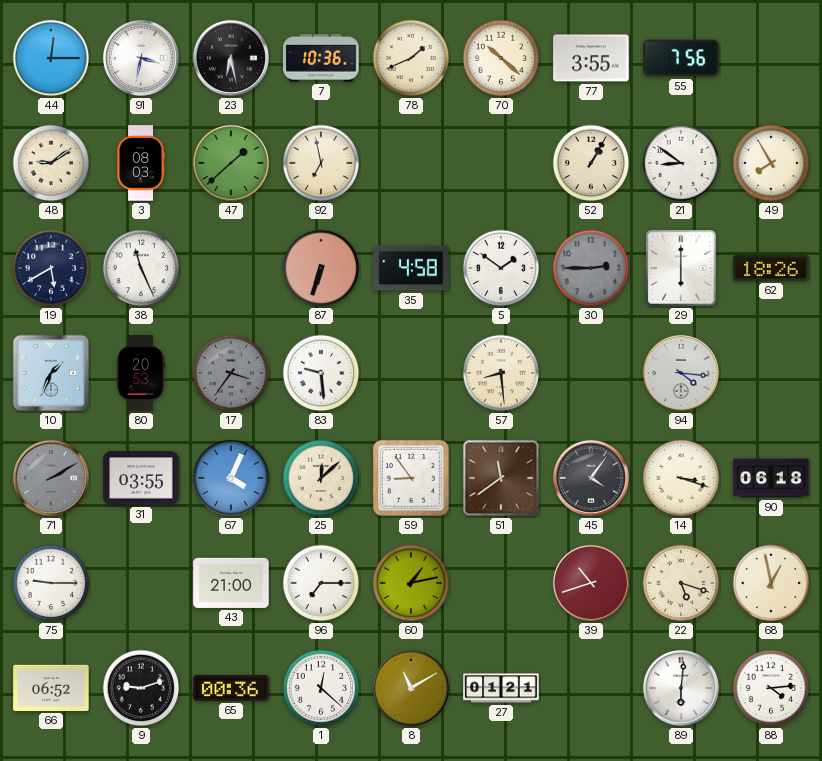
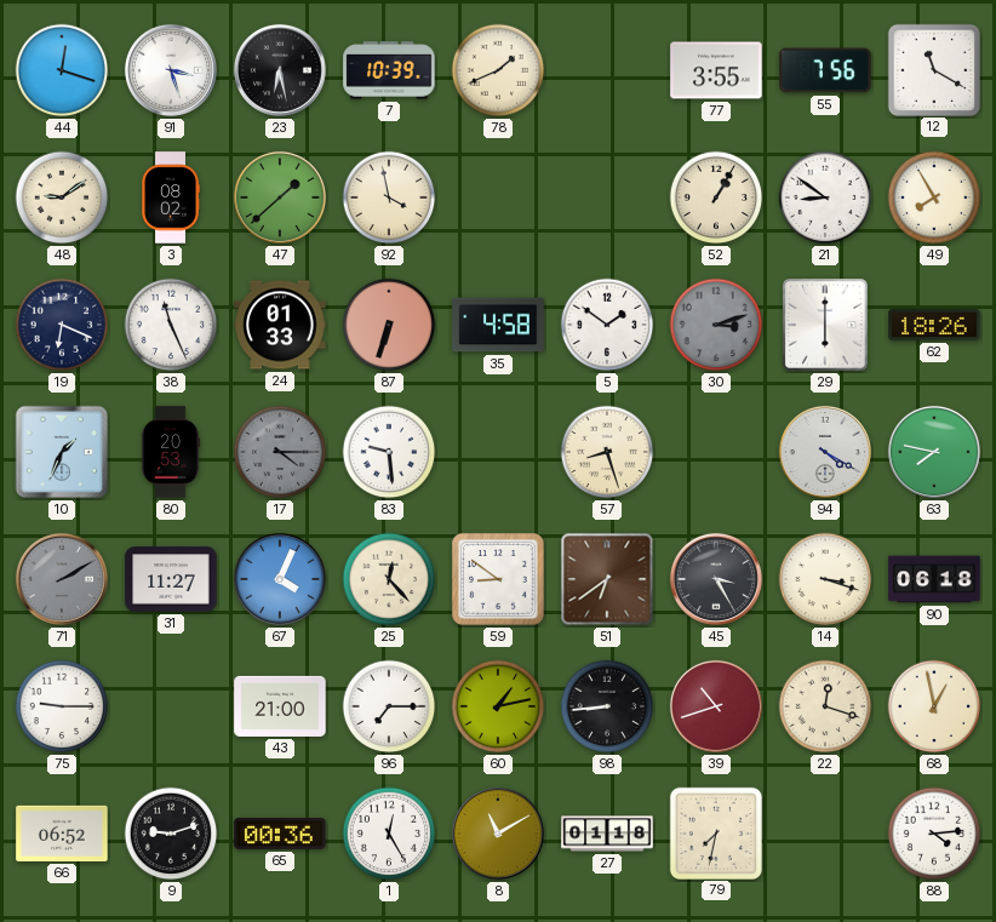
44: 12:15 -> 12:18 (62, 70)
91: 3:32 -> 3:27 (171, 70)
7: 10:36 -> 10:39 (389, 70)
70: 10:22 -> none (501, 58)
12: none -> 11:20 (933, 69)
3: 08:03 -> 08:02 (171, 197)
92: 6:58 -> 3:58 (389, 197)
19: 5:40 -> 6:19 (62, 325)
24: none -> 01:33 (280, 325)
30: 2:45 -> 3:12 (716, 325)
17: 3:36 -> 4:15 (280, 452)
57: 8:29 -> 8:27 (607, 452)
94: 4:16 -> 4:20 (825, 452)
63: none -> 7:47 (934, 452)
31: 03:55 -> 11:27 (171, 579)
25: 12:08 -> 12:23 (389, 579)
59: 8:54 -> 8:51 (499, 580)
51: 11:39 -> 6:39 (607, 579)
45: 4:06 -> 3:25 (716, 579)
98: none -> 8:44 (607, 706)
22: 5:18 -> 12:18 (825, 706)
1: 12:22 -> 12:25 (389, 834)
27: 01:21 -> 01:18 (607, 834)
79: none -> 7:32 (715, 832)
89: 6:01 -> none (681, 688)
